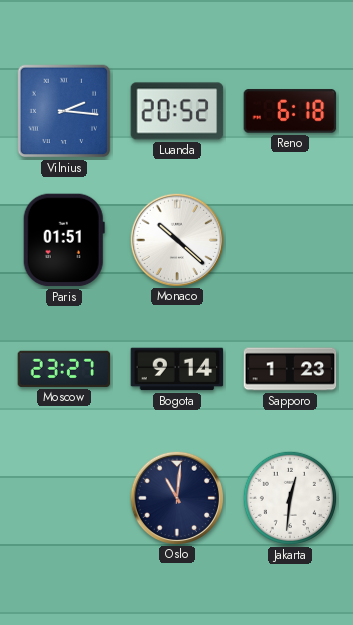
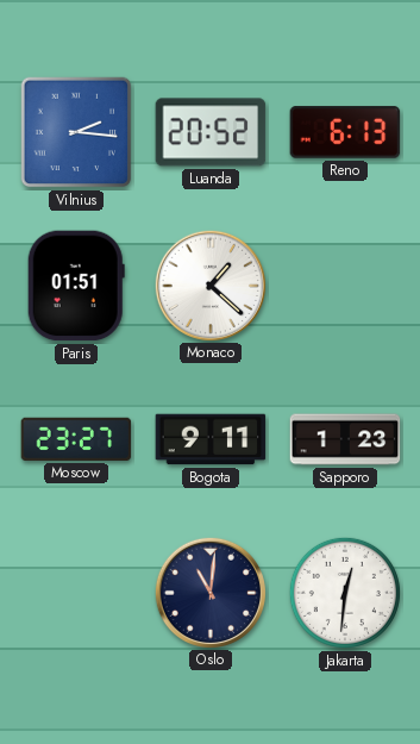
Reno: 6:18 -> 6:13 (345, 132)
Monaco: 10:22 -> 1:22 (209, 285)
Bogota: 9:14 -> 9:11 (211, 439)
